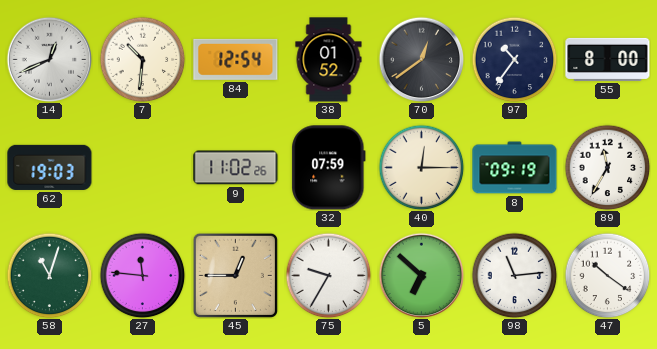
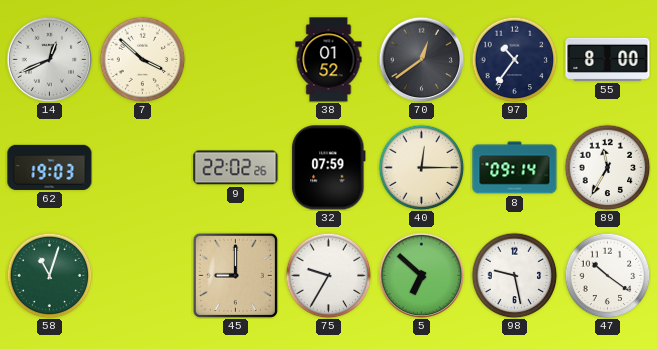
7: 10:31 -> 3:52 (142, 59)
84: 12:54 -> none (236, 59)
9: 11:02 -> 22:02 (236, 168)
8: 09:19 -> 09:14 (515, 168)
27: 11:46 -> none (142, 275)
45: 12:45 -> 9:00 (235, 275)
98: 11:14 -> 9:28 (514, 275)
